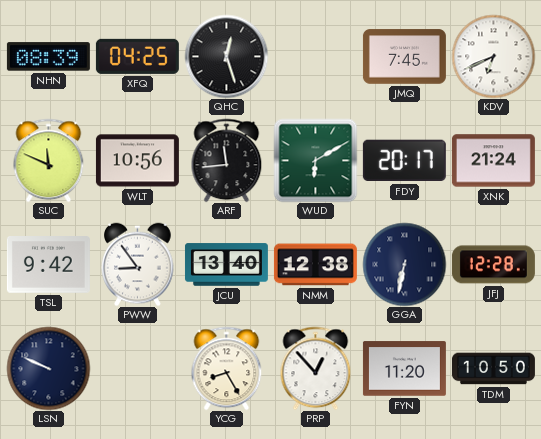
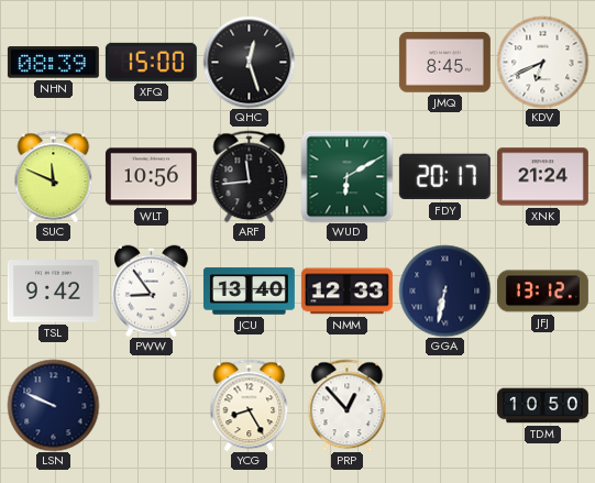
XFQ: 04:25 -> 15:00 (151, 62)
JMQ: 7:45 -> 8:45 (444, 63)
NMM: 12:38 -> 12:33 (346, 292)
JFJ: 12:28 -> 13:12 (542, 292)
FYN: 11:20 -> none (404, 369)
